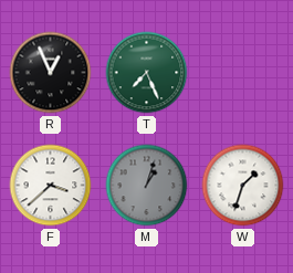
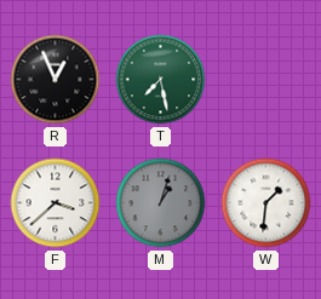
T: 7:26 -> 7:28 (161, 80)
W: 1:33 -> 1:31 (266, 203)
